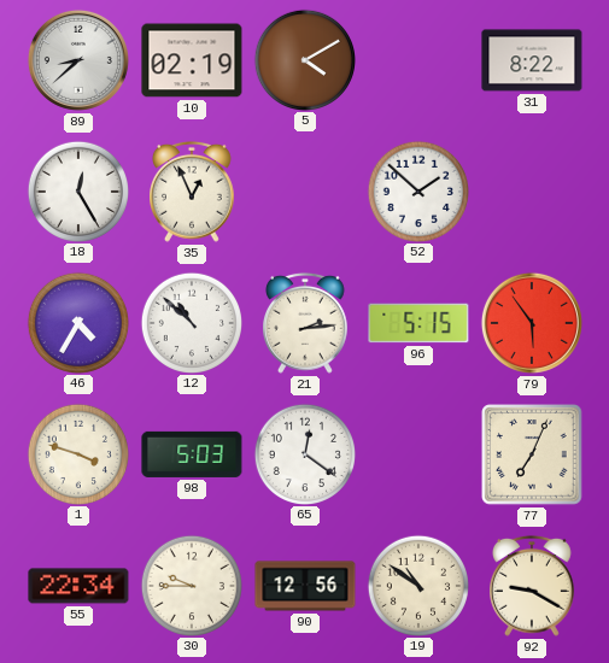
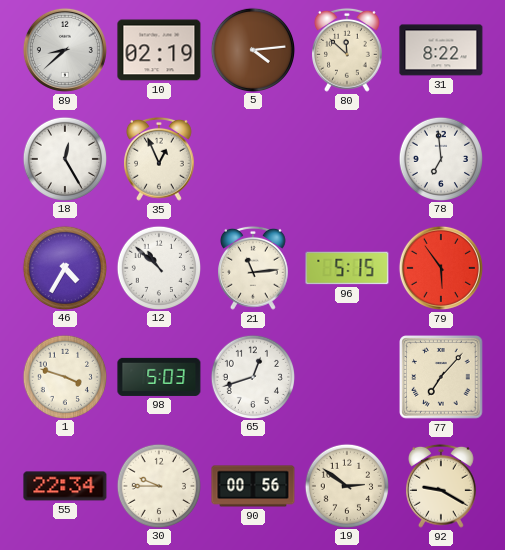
5: 4:10 -> 4:14 (252, 49)
80: none -> 11:52 (348, 50)
52: 1:52 -> none (417, 190)
78: none -> 6:59 (440, 158)
21: 2:14 -> 11:14 (254, 268)
65: 12:21 -> 12:42 (252, 376)
77: 7:04 -> 7:07 (441, 377)
90: 12:56 -> 00:56 (253, 486)
19: 10:51 -> 2:51 (346, 485)
